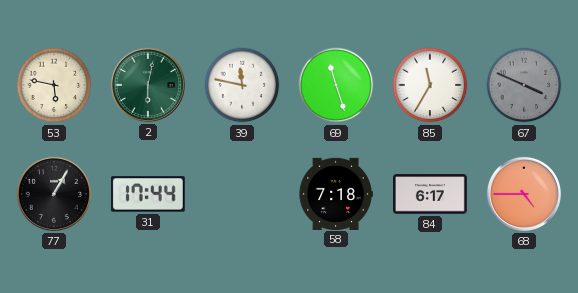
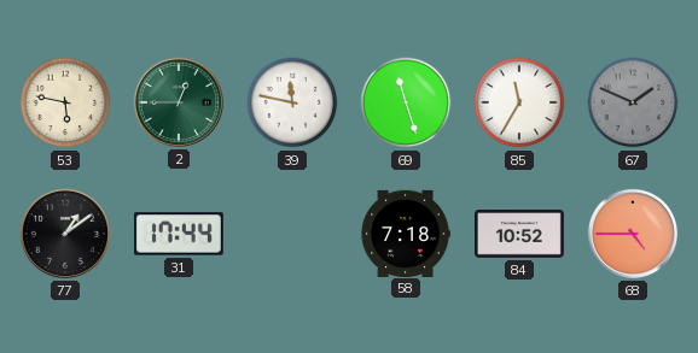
2: 6:02 -> 12:45 (179, 102)
67: 3:49 -> 1:49 (633, 102)
77: 1:05 -> 1:09 (65, 234)
84: 6:17 -> 10:52 (520, 234)
